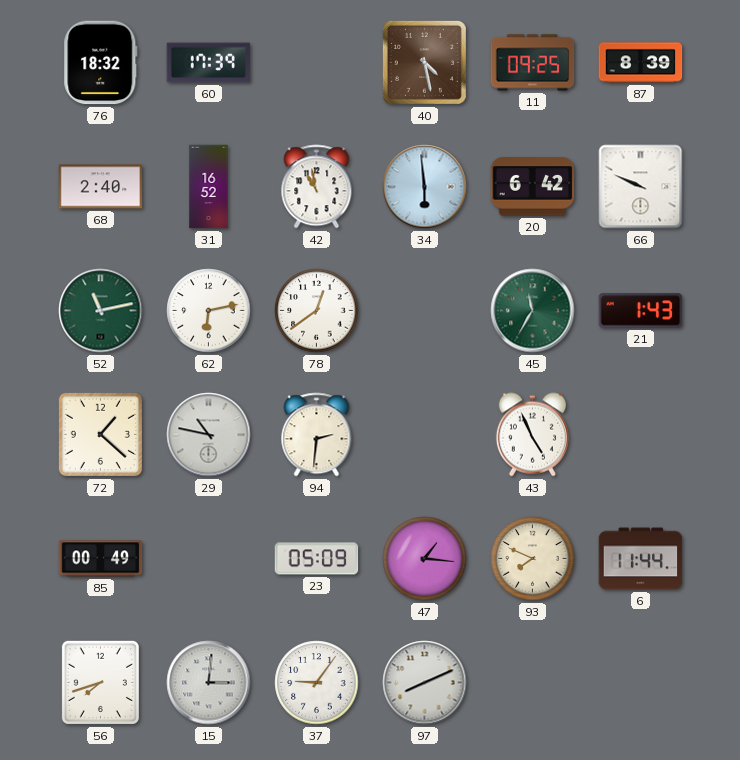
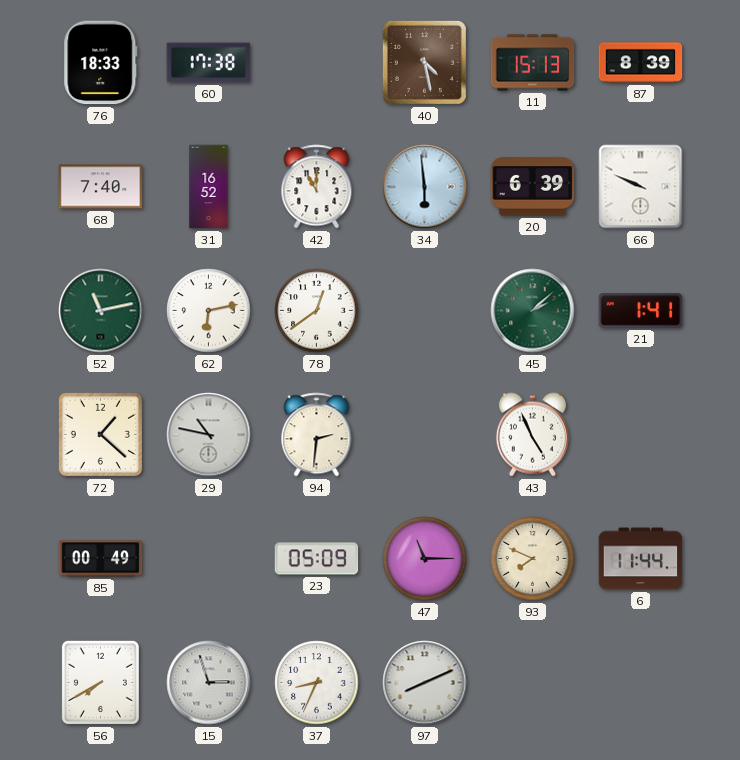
76: 18:32 -> 18:33 (101, 63)
60: 17:39 -> 17:38 (209, 63)
11: 09:25 -> 15:13 (533, 63)
68: 2:40 -> 7:40 (101, 187)
42: 10:58 -> 11:00 (317, 187)
20: 6:42 -> 6:39 (533, 187)
45: 11:35 -> 2:08 (533, 311)
21: 1:43 -> 1:41 (641, 311)
47: 1:16 -> 11:15 (425, 559)
56: 7:42 -> 7:40 (100, 682)
15: 3:01 -> 2:57 (209, 683)
37: 9:06 -> 8:34 (317, 683)
